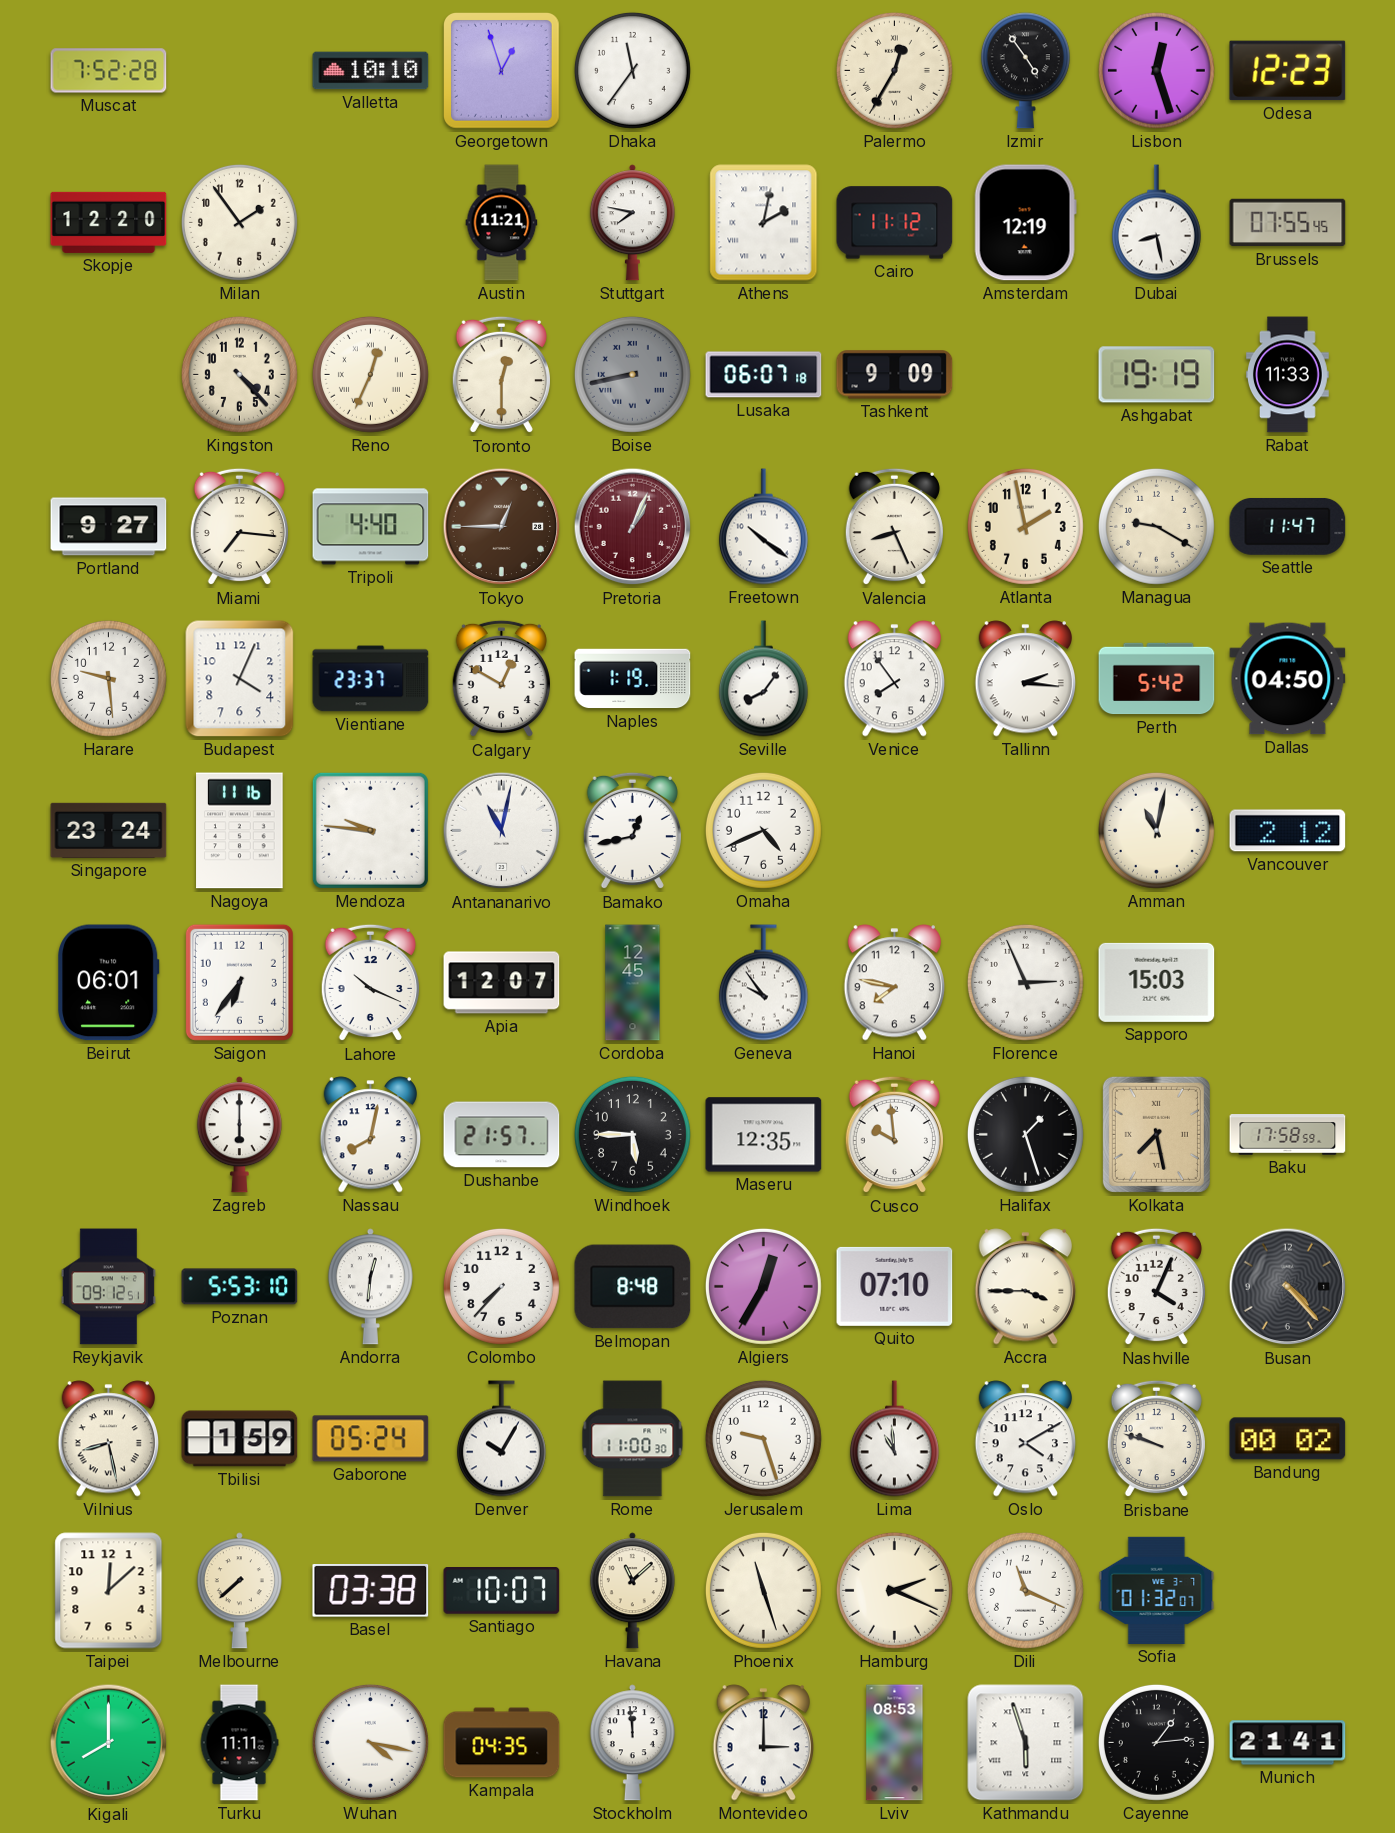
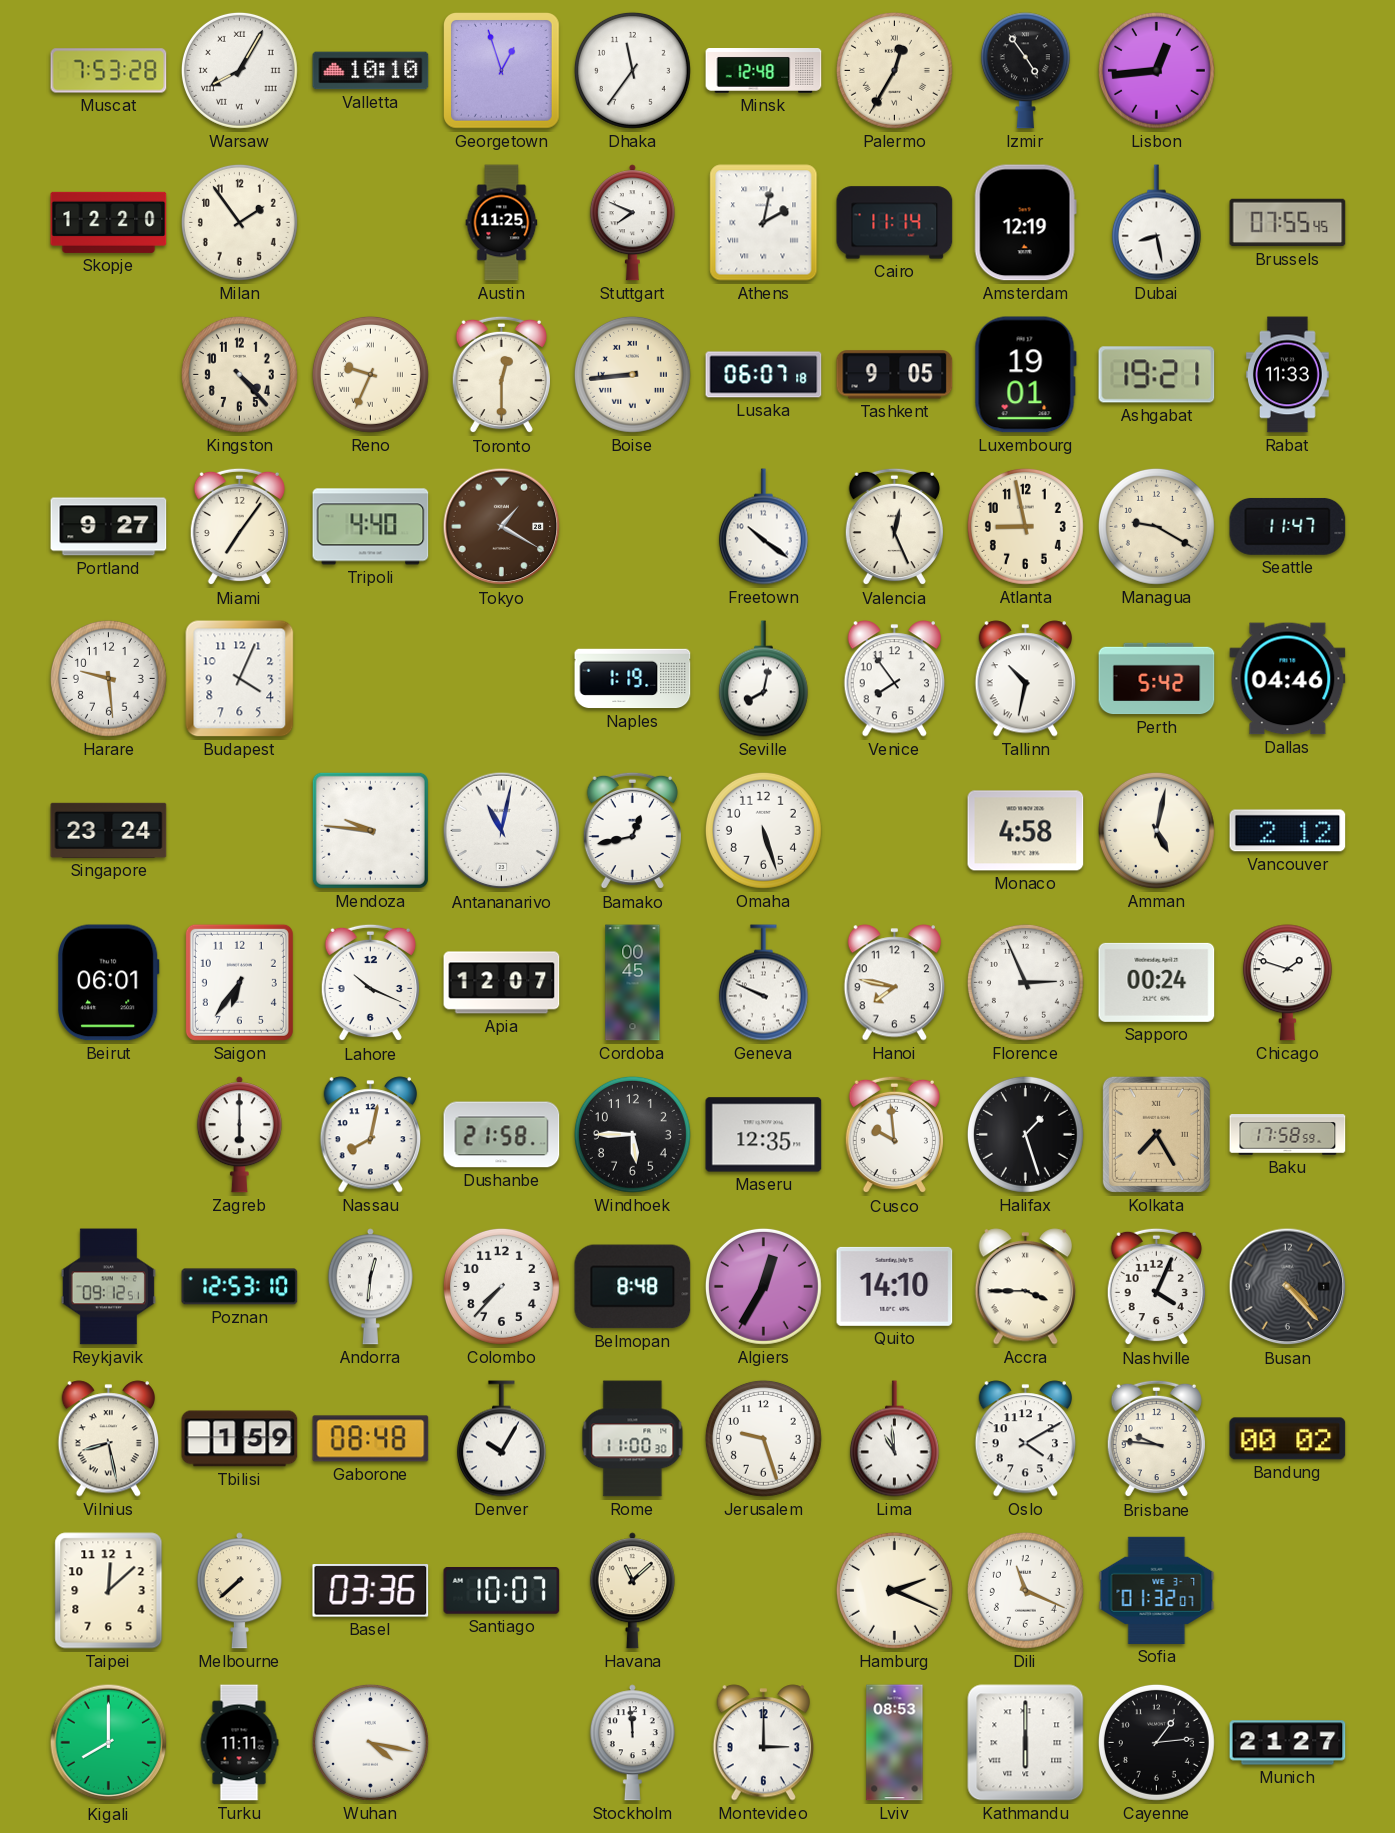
Muscat: 7:52 -> 7:53 (109, 71)
Warsaw: none -> 8:05 (239, 70)
Minsk: none -> 12:48 (764, 71)
Lisbon: 12:27 -> 12:44 (1156, 70)
Odesa: 12:23 -> none (1288, 71)
Austin: 11:21 -> 11:25 (502, 223)
Stuttgart: 7:47 -> 7:49 (632, 223)
Cairo: 11:12 -> 11:14 (895, 223)
Reno: 12:34 -> 9:34 (370, 374)
Boise: 8:43 -> 8:44 (632, 374)
Boise dial: grey -> cream (632, 374)
Tashkent: 9:09 -> 9:05 (895, 375)
Luxembourg: none -> 19:01 (1025, 375)
Ashgabat: 19:19 -> 19:21 (1157, 375)
Miami: 7:16 -> 7:06 (239, 527)
Tokyo: 12:45 -> 1:20 (502, 527)
Pretoria: 1:04 -> none (633, 527)
Valencia: 8:26 -> 12:26 (894, 527)
Atlanta: 1:58 -> 8:58 (1025, 526)
Vientiane: 23:37 -> none (371, 679)
Calgary: 12:50 -> none (501, 679)
Seville: 8:06 -> 8:02 (763, 679)
Tallinn: 2:16 -> 10:32 (1025, 679)
Dallas: 04:50 -> 04:46 (1288, 679)
Nagoya: 11:16 -> none (240, 831)
Omaha: 4:41 -> 5:27 (763, 830)
Monaco: none -> 4:58 (1026, 831)
Amman: 11:02 -> 5:02 (1156, 830)
Cordoba: 12:45 -> 00:45 (633, 983)
Geneva: 9:54 -> 9:49 (763, 983)
Sapporo: 15:03 -> 00:24 (1157, 982)
Chicago: none -> 1:48 (1287, 983)
Dushanbe: 21:57 -> 21:58 (502, 1135)
Kolkata: 7:28 -> 7:25 (1156, 1134)
Poznan: 5:53 -> 12:53 (240, 1287)
Quito: 07:10 -> 14:10 (895, 1286)
Gaborone: 05:24 -> 08:48 (371, 1439)
Brisbane: 9:48 -> 9:46 (1156, 1439)
Basel: 03:38 -> 03:36 (371, 1591)
Phoenix: 11:27 -> none (763, 1590)
Kampala: 04:35 -> none (502, 1743)
Kathmandu: 5:57 -> 6:00 (1026, 1743)
Munich: 21:41 -> 21:27 (1288, 1743)
